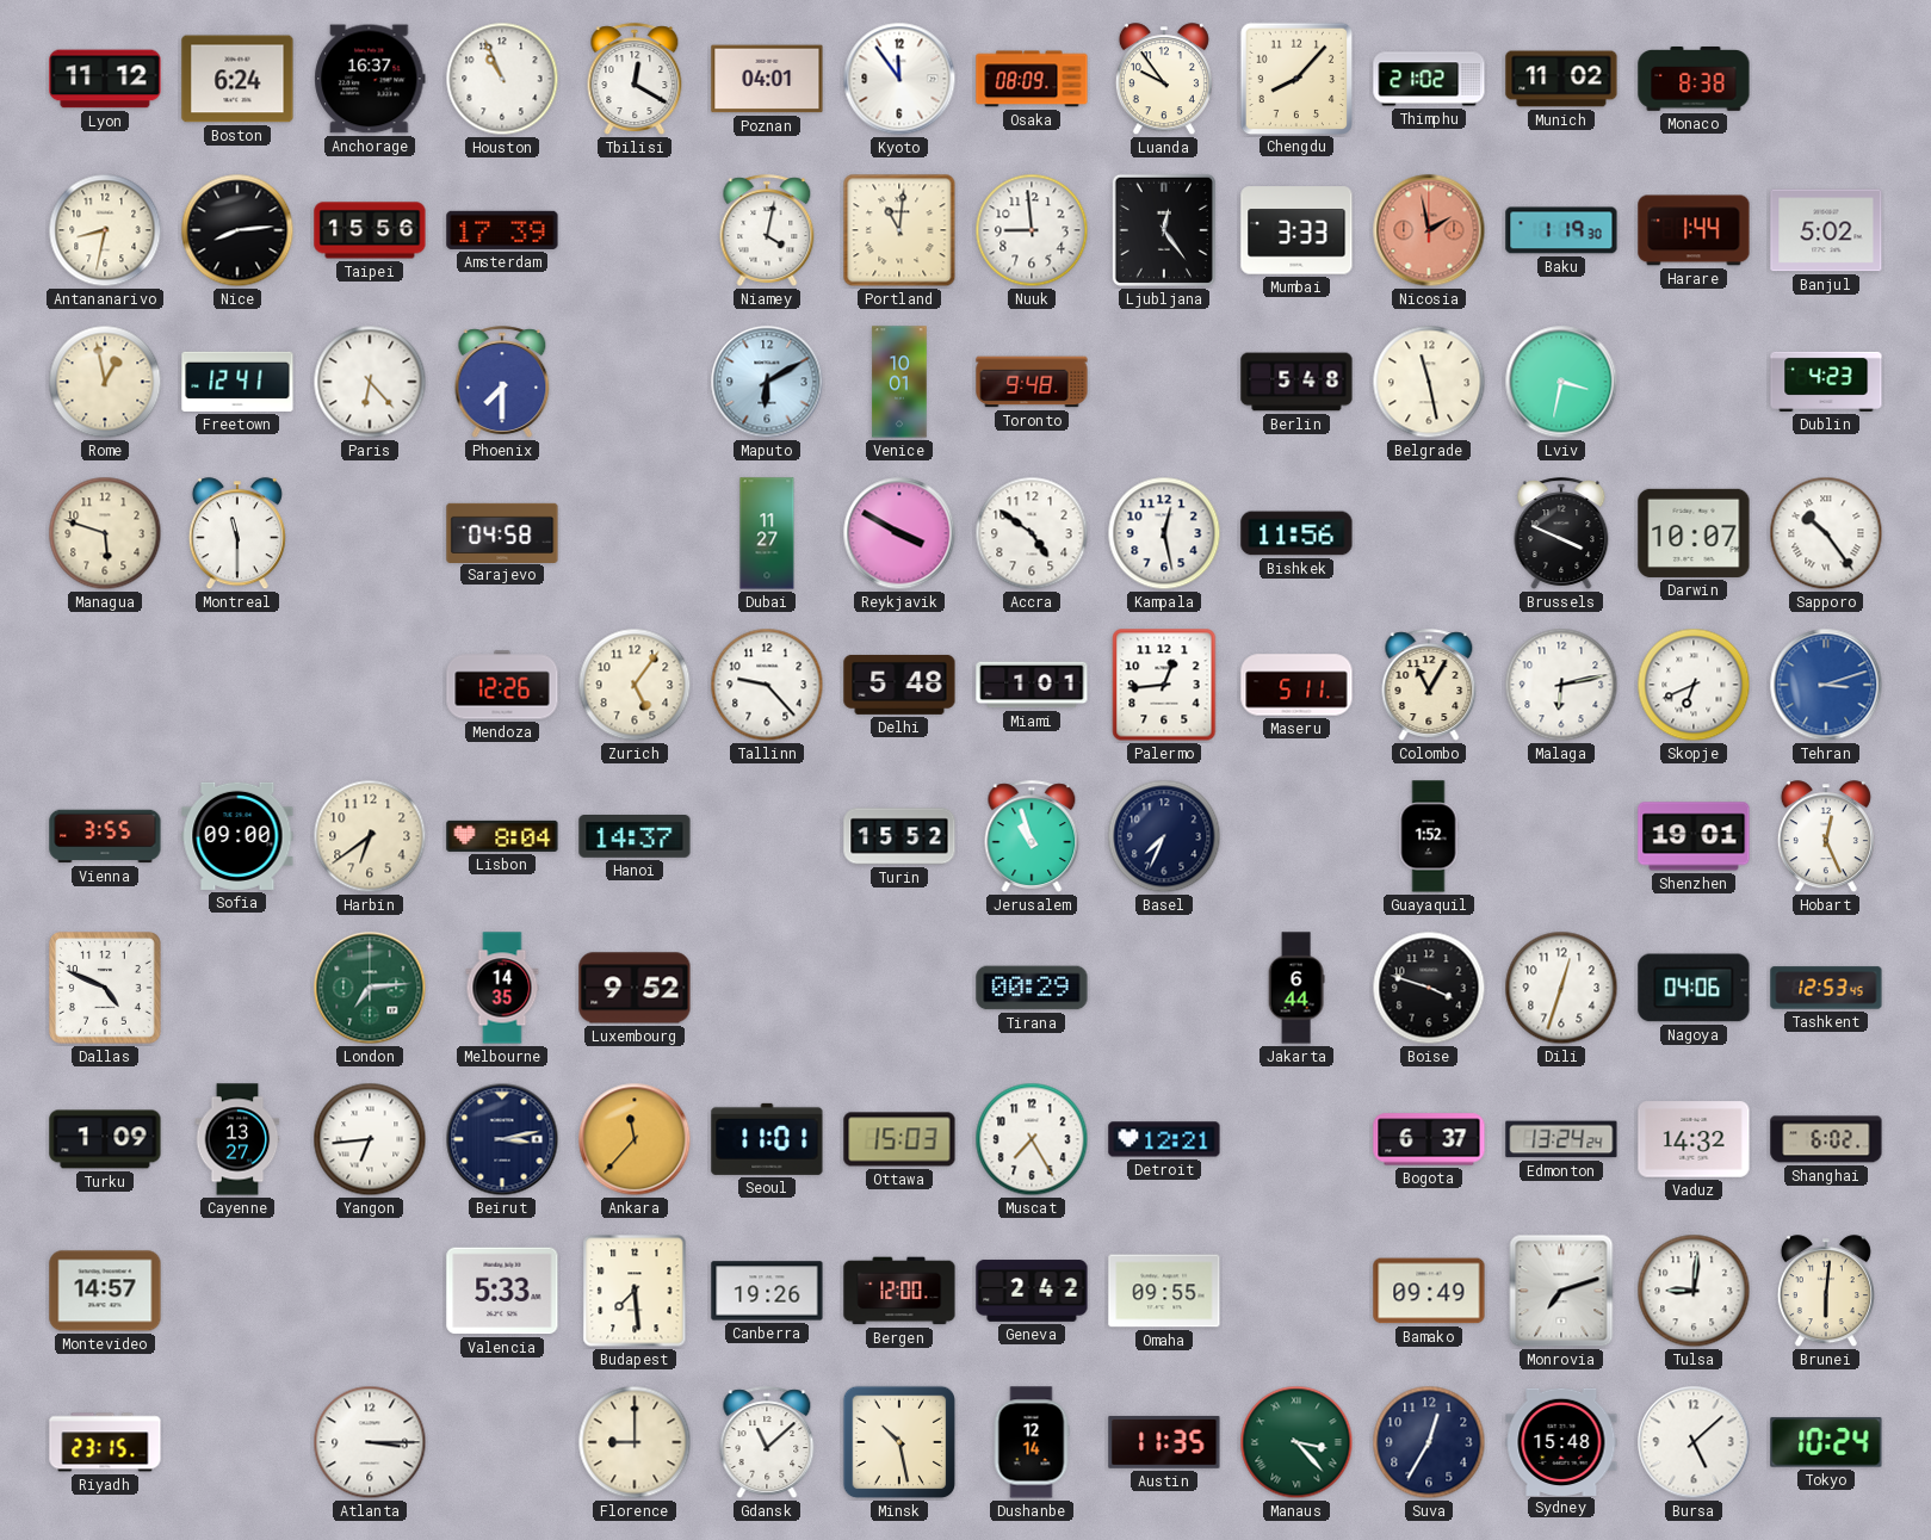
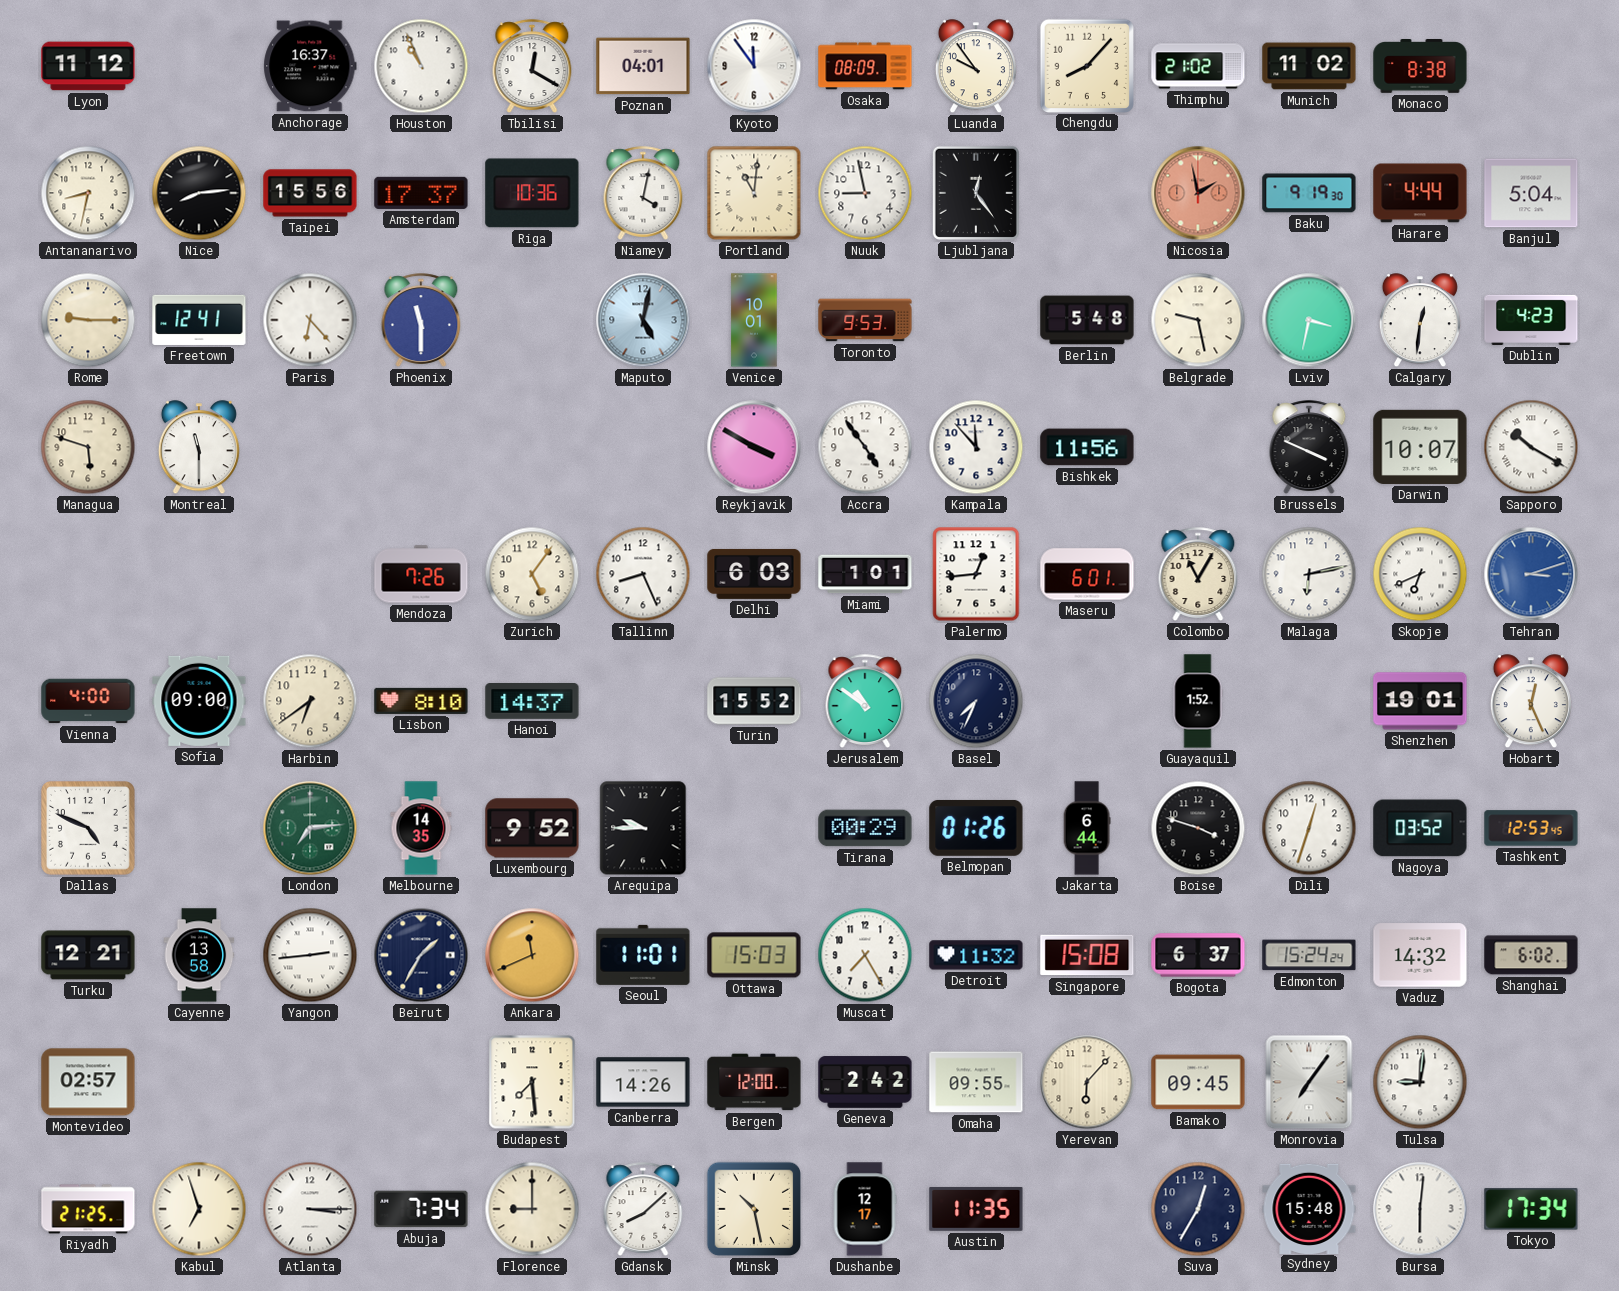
Boston: 6:24 -> none (237, 79)
Amsterdam: 17:39 -> 17:37 (421, 193)
Riga: none -> 10:36 (532, 193)
Nuuk: 8:59 -> 8:58 (865, 193)
Mumbai: 3:33 -> none (1296, 230)
Baku: 1:19 -> 9:19 (1309, 193)
Harare: 1:44 -> 4:44 (1420, 193)
Banjul: 5:02 -> 5:04 (1531, 193)
Rome: 12:58 -> 9:15 (88, 320)
Phoenix: 7:30 -> 11:30 (421, 320)
Maputo: 6:10 -> 5:02 (643, 320)
Toronto: 9:48 -> 9:53 (865, 320)
Belgrade: 11:28 -> 9:28 (1198, 320)
Calgary: none -> 12:31 (1420, 321)
Sarajevo: 04:58 -> none (502, 532)
Dubai: 11:27 -> none (767, 533)
Accra: 4:51 -> 4:54 (865, 447)
Kampala: 12:28 -> 11:53 (976, 447)
Sapporo: 10:24 -> 10:20 (1531, 447)
Mendoza: 12:26 -> 7:26 (421, 574)
Tallinn: 9:23 -> 8:26 (643, 574)
Delhi: 5:48 -> 6:03 (754, 574)
Maseru: 5:11 -> 6:01 (1087, 574)
Vienna: 3:55 -> 4:00 (88, 701)
Lisbon: 8:04 -> 8:10 (421, 701)
Jerusalem: 10:57 -> 10:51 (865, 701)
Arequipa: none -> 9:45 (643, 828)
Belmopan: none -> 01:26 (976, 828)
Nagoya: 04:06 -> 03:52 (1420, 828)
Turku: 1:09 -> 12:21 (88, 955)
Cayenne: 13:27 -> 13:58 (199, 955)
Yangon: 6:44 -> 2:44 (310, 955)
Beirut: 3:13 -> 1:35 (421, 955)
Ankara: 11:37 -> 11:41 (532, 955)
Detroit: 12:21 -> 11:32 (976, 955)
Singapore: none -> 15:08 (1087, 955)
Edmonton: 13:24 -> 15:24 (1309, 955)
Montevideo: 14:57 -> 02:57 (88, 1082)
Valencia: 5:33 -> none (502, 1291)
Canberra: 19:26 -> 14:26 (643, 1082)
Yerevan: none -> 6:07 (1087, 1082)
Bamako: 09:49 -> 09:45 (1198, 1082)
Monrovia: 7:12 -> 7:06 (1309, 1082)
Brunei: 6:01 -> none (1826, 1292)
Riyadh: 23:15 -> 21:25 (88, 1209)
Kabul: none -> 6:57 (199, 1209)
Abuja: none -> 7:34 (421, 1209)
Gdansk: 11:08 -> 8:08 (643, 1209)
Dushanbe: 12:14 -> 12:17 (865, 1209)
Manaus: 3:23 -> none (1296, 1442)
Bursa: 5:08 -> 6:01 (1420, 1209)
Tokyo: 10:24 -> 17:34 (1531, 1209)
